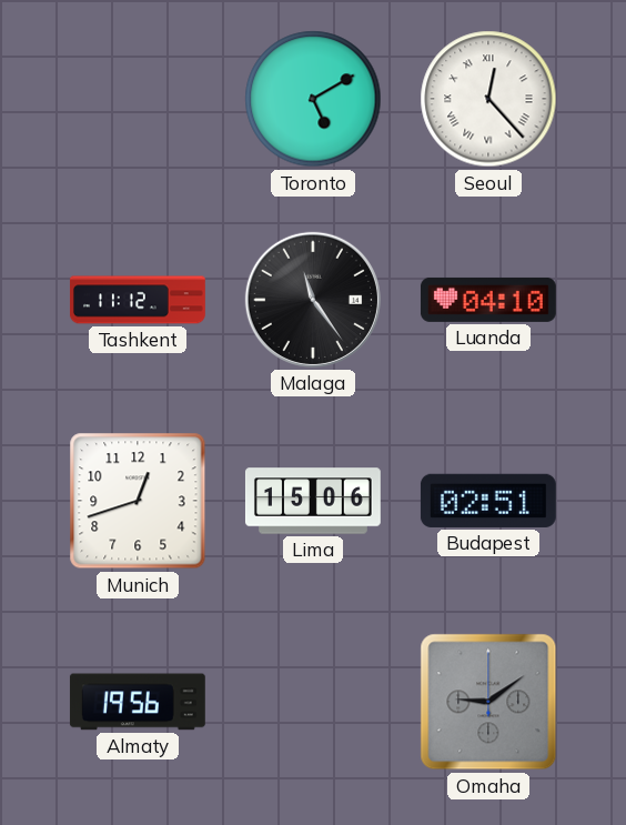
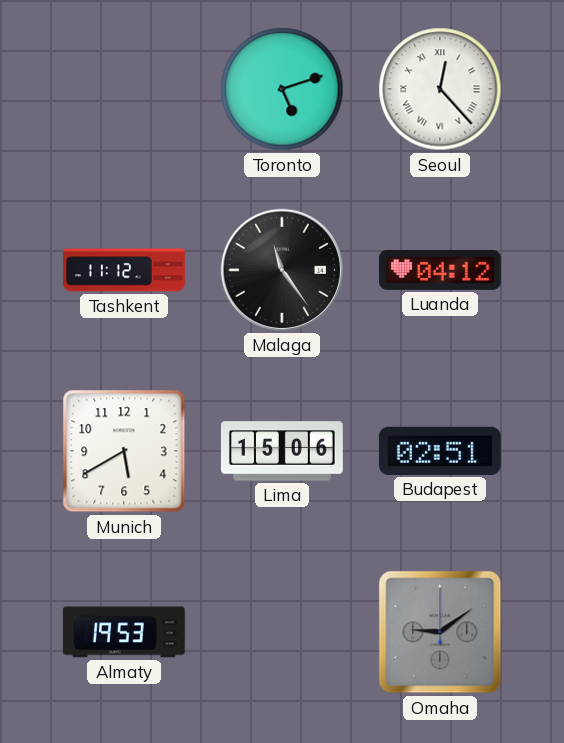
Toronto: 5:10 -> 5:12 (282, 89)
Luanda: 04:10 -> 04:12 (440, 270)
Munich: 12:42 -> 5:40 (124, 451)
Almaty: 19:56 -> 19:53 (124, 632)
